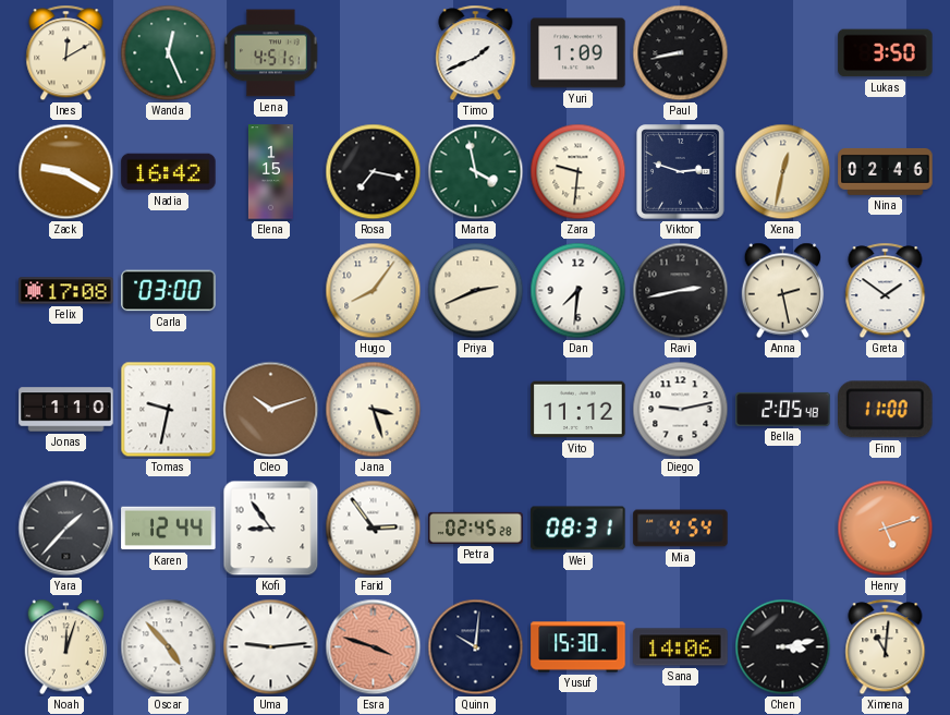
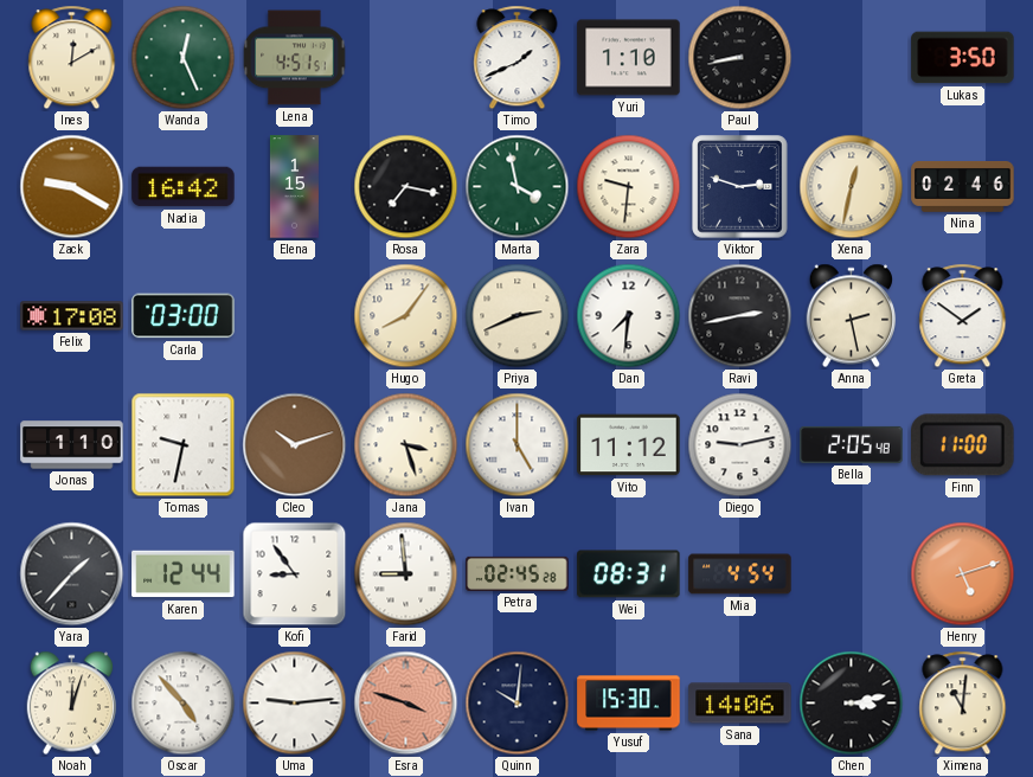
Yuri: 1:09 -> 1:10 (629, 58)
Ivan: none -> 5:00 (518, 445)
Farid: 2:54 -> 8:59 (406, 574)
